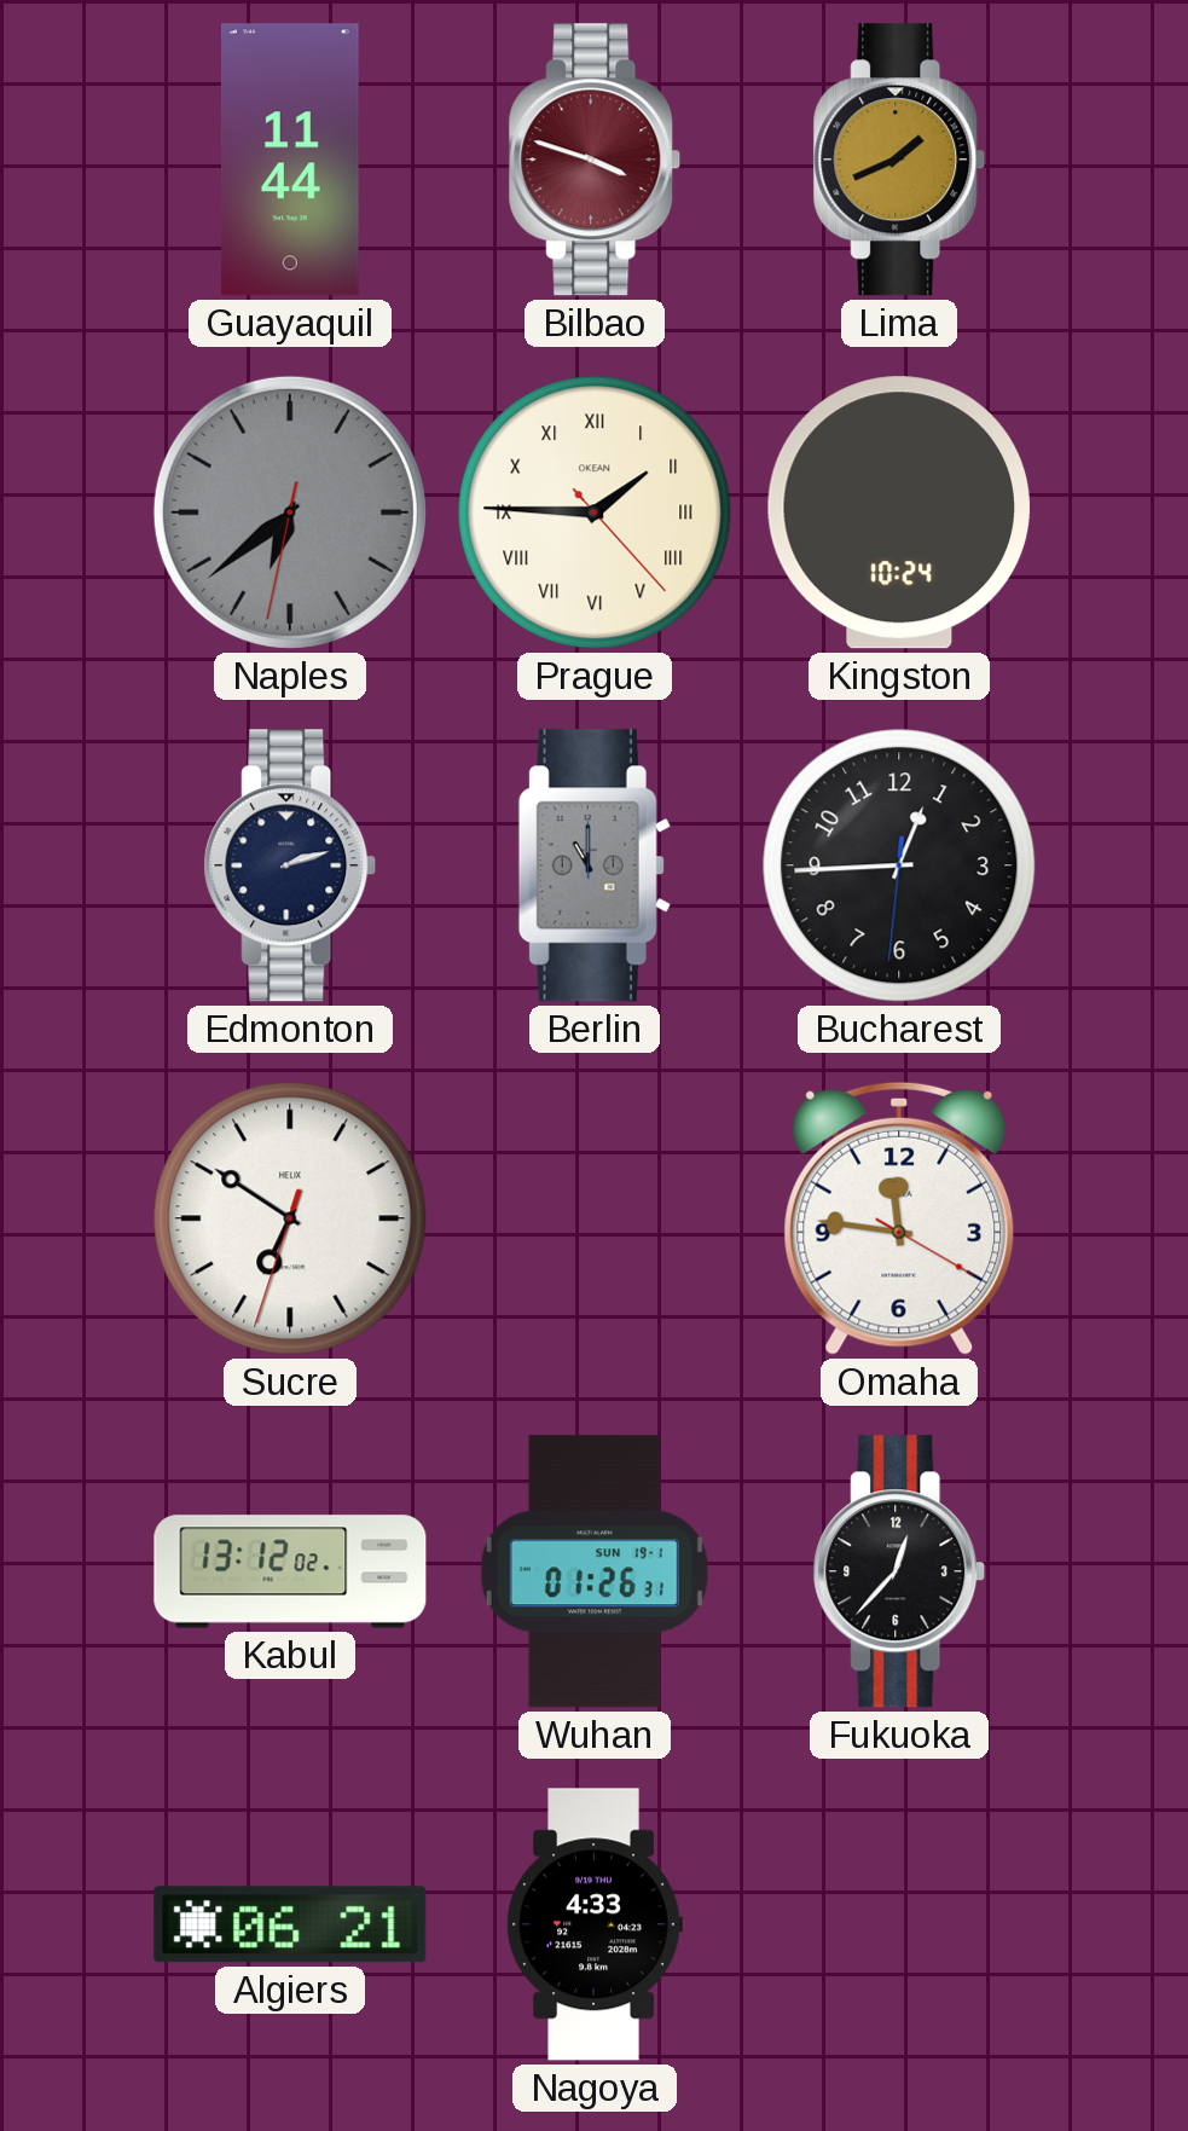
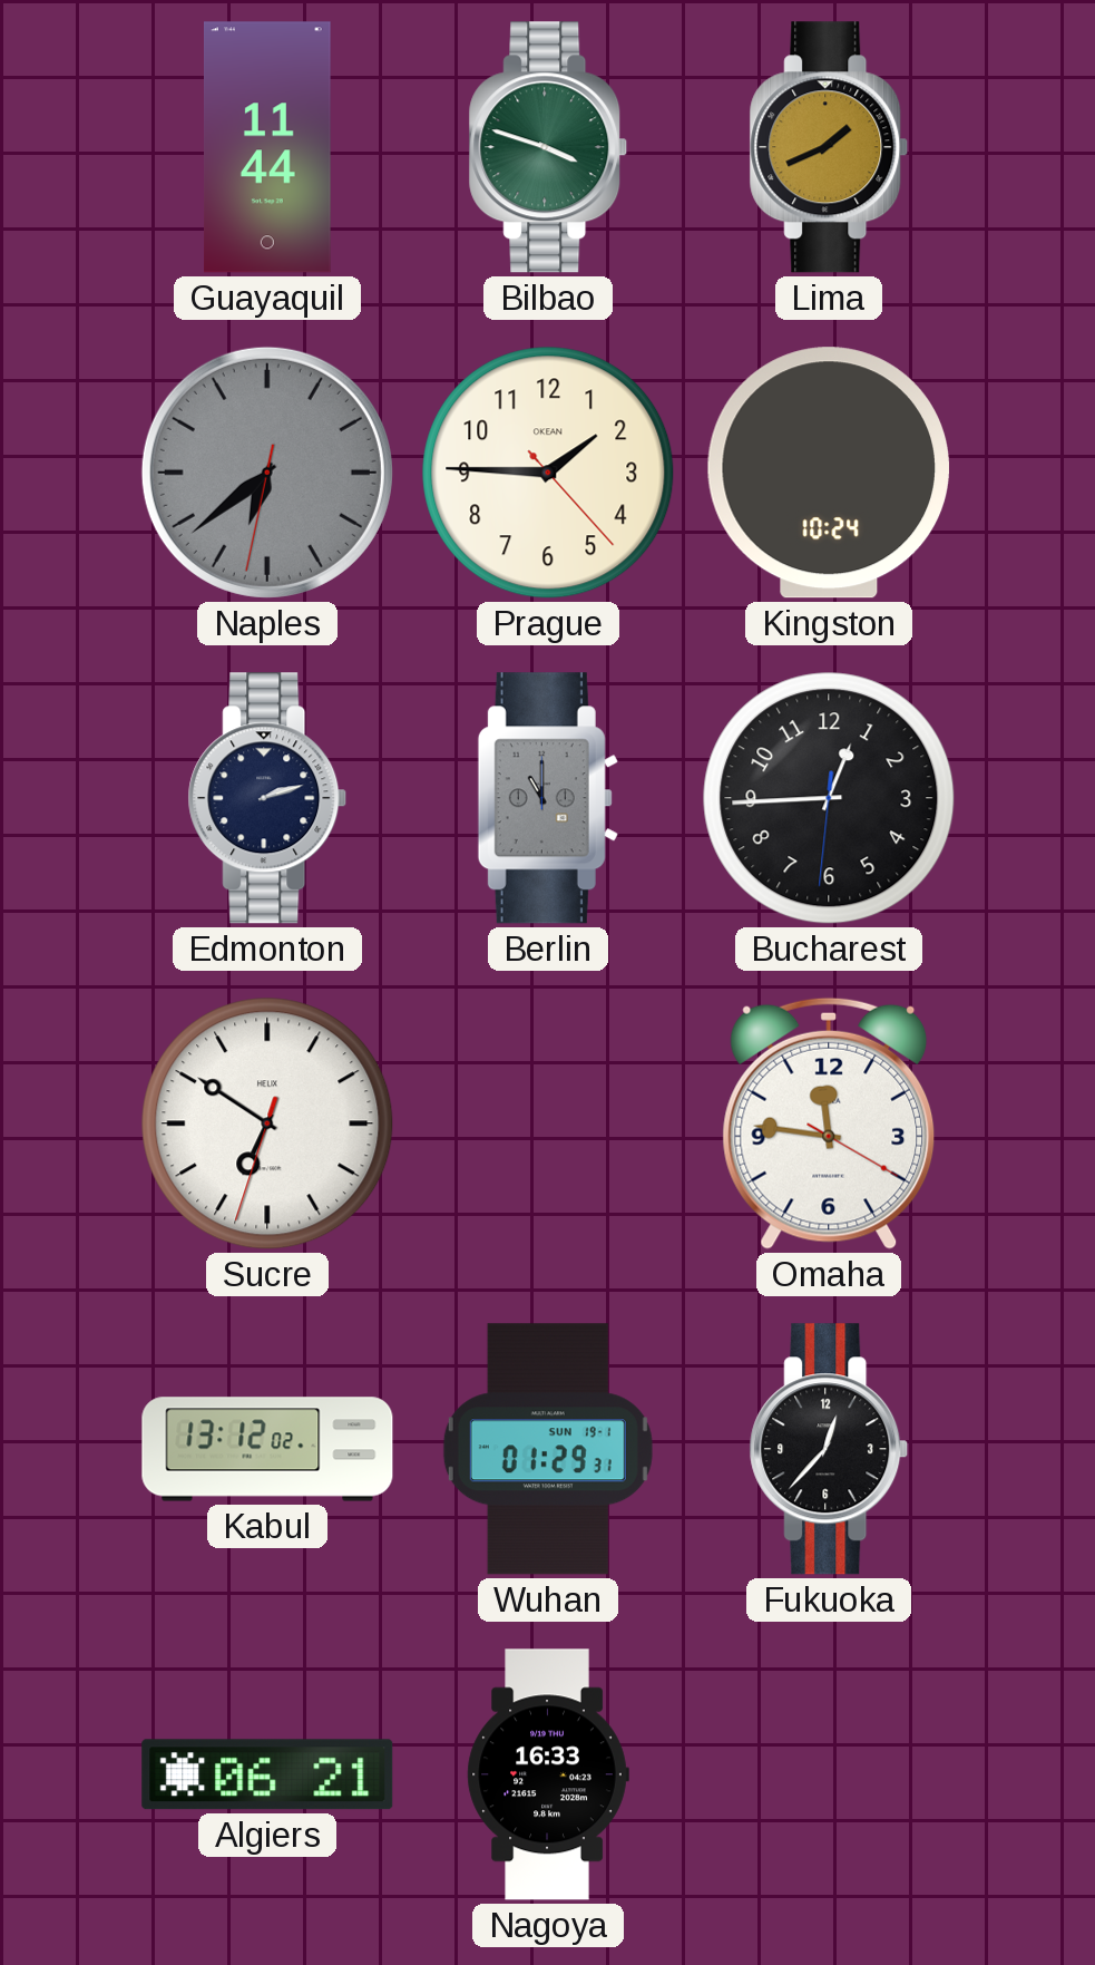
Bilbao dial: burgundy -> green (548, 147)
Prague numerals: Roman -> Arabic (548, 473)
Wuhan: 01:26 -> 01:29 (548, 1449)
Nagoya: 4:33 -> 16:33 (548, 1774)
